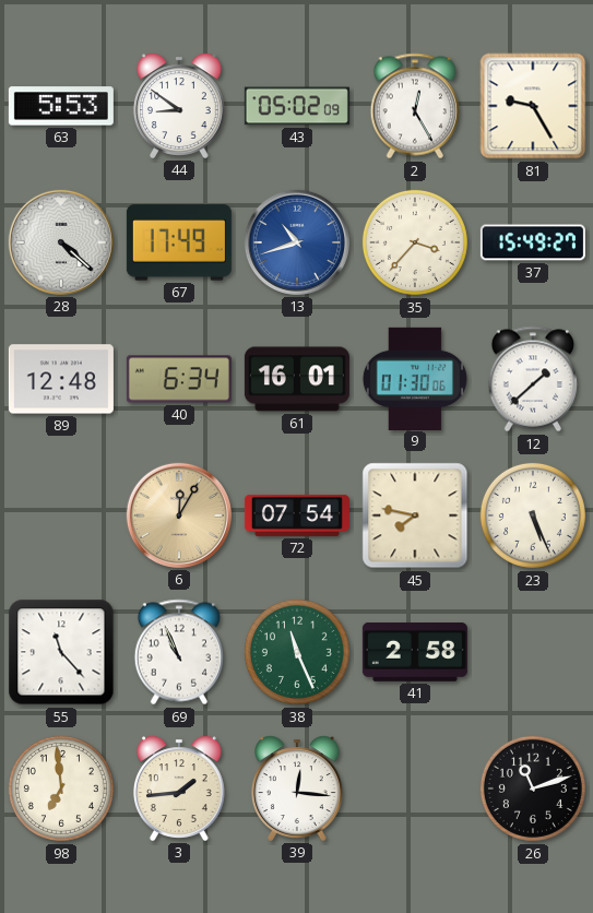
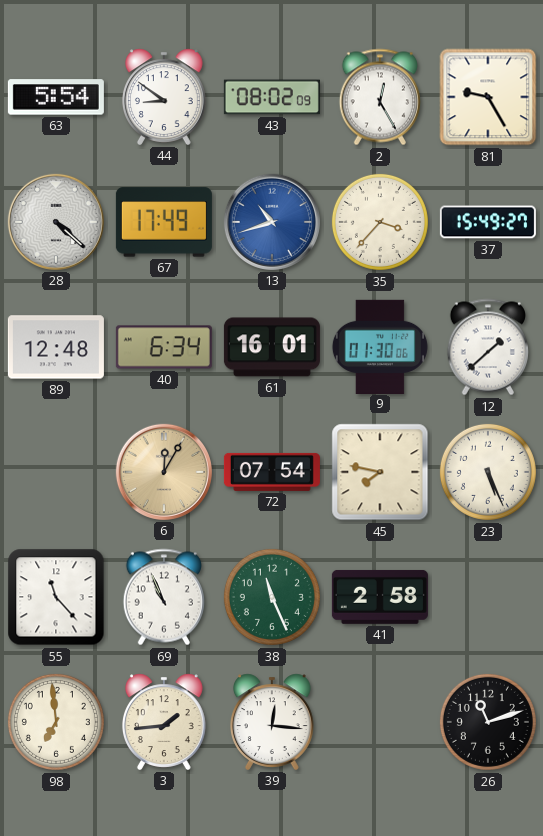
63: 5:53 -> 5:54 (56, 97)
43: 05:02 -> 08:02 (272, 97)
